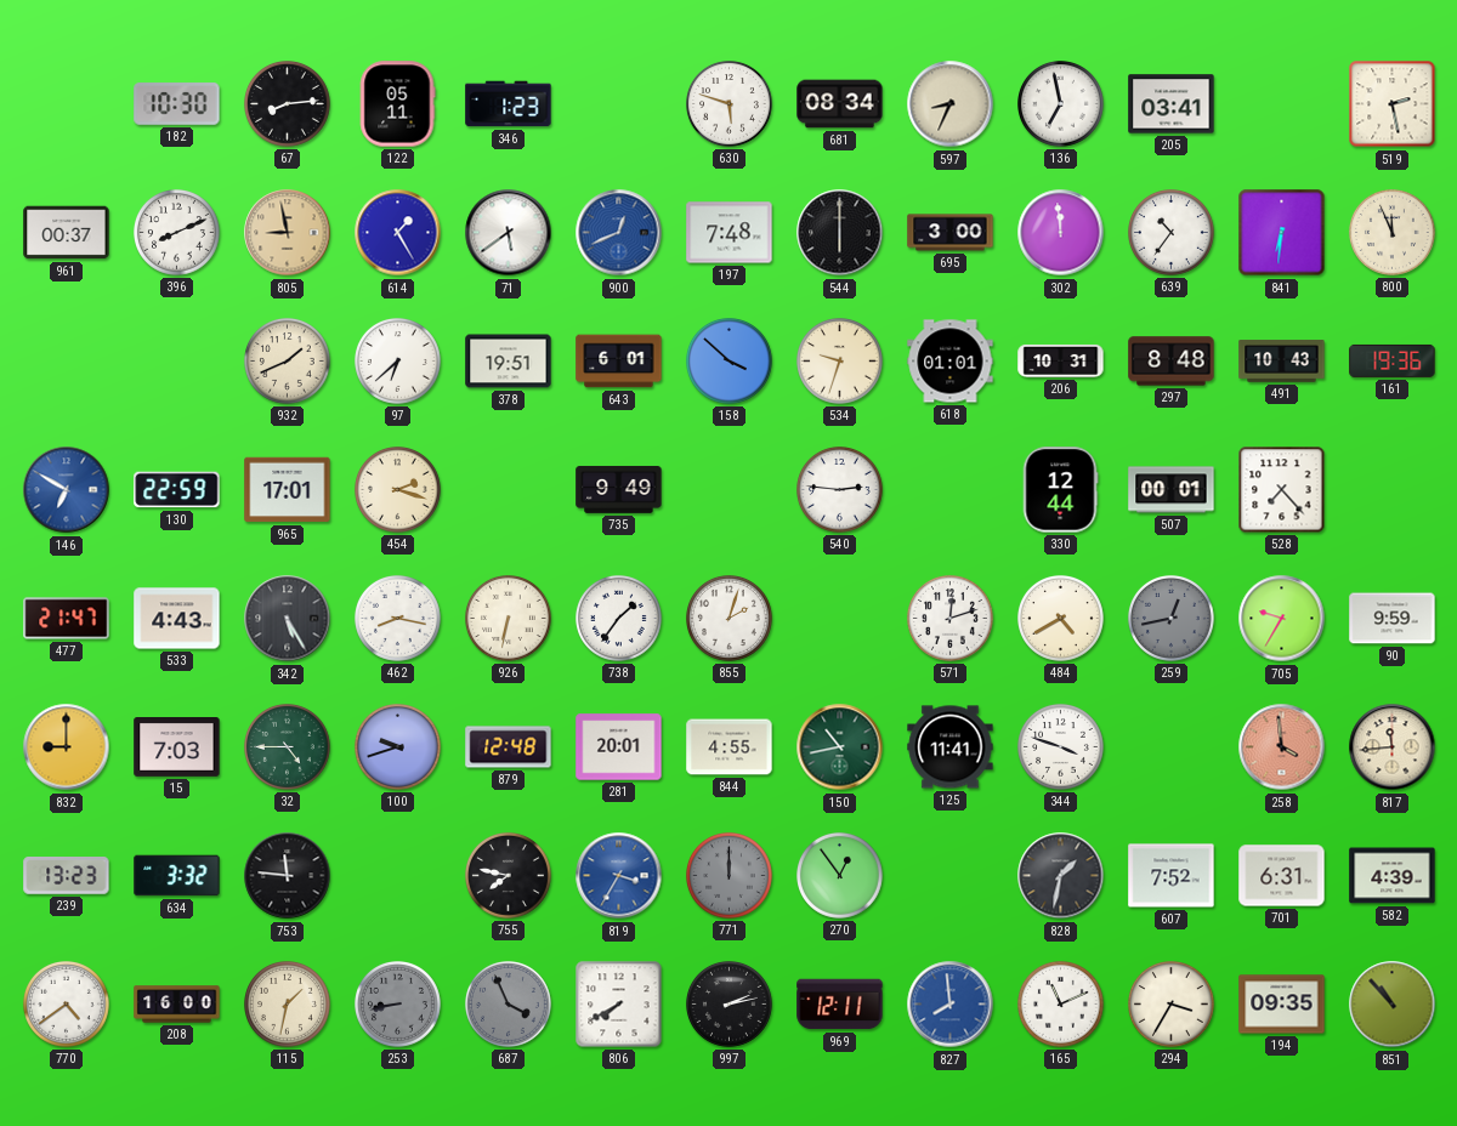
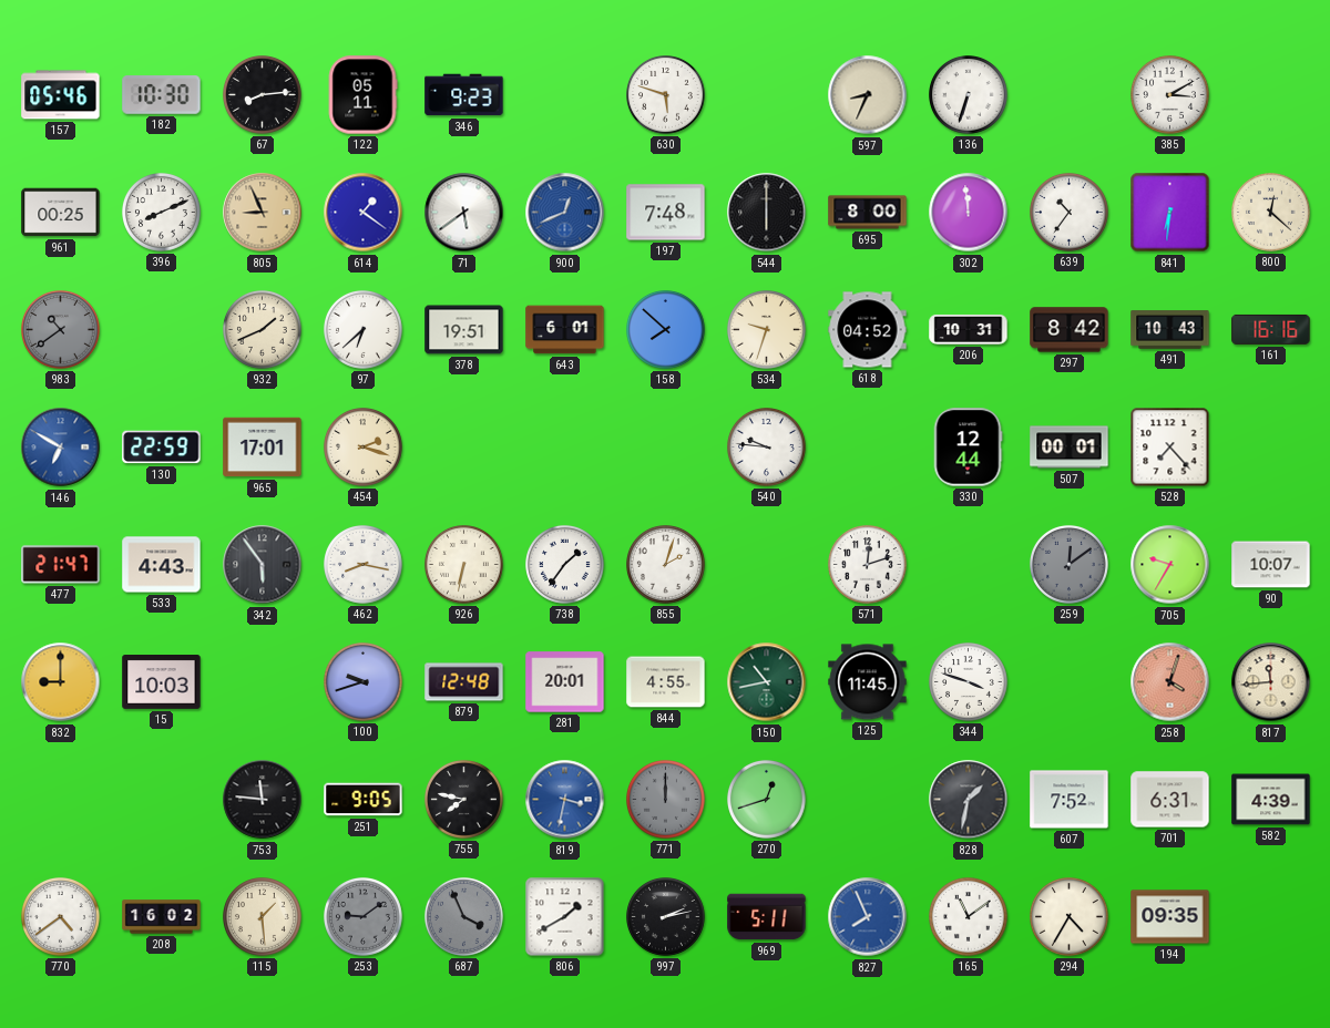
157: none -> 05:46 (61, 95)
346: 1:23 -> 9:23 (464, 95)
681: 08:34 -> none (840, 104)
136: 6:58 -> 6:33 (969, 95)
205: 03:41 -> none (1172, 104)
385: none -> 3:10 (1170, 95)
519: 2:28 -> none (1393, 104)
961: 00:37 -> 00:25 (61, 213)
805: 8:58 -> 8:56 (263, 213)
614: 1:25 -> 1:21 (364, 213)
695: 3:00 -> 8:00 (868, 213)
800: 11:56 -> 12:22 (1271, 213)
983: none -> 10:39 (61, 330)
158: 3:52 -> 7:52 (666, 330)
618: 01:01 -> 04:52 (868, 330)
297: 8:48 -> 8:42 (1070, 330)
161: 19:36 -> 16:16 (1271, 329)
735: 9:49 -> none (619, 489)
540: 2:46 -> 9:46 (767, 448)
342: 5:25 -> 5:54 (263, 565)
484: 4:40 -> none (1061, 619)
259: 12:43 -> 12:09 (1070, 565)
90: 9:59 -> 10:07 (1271, 565)
15: 7:03 -> 10:03 (162, 682)
32: 4:45 -> none (288, 747)
125: 11:41 -> 11:45 (868, 682)
258: 3:59 -> 4:03 (1170, 682)
239: 13:23 -> none (67, 876)
634: 3:32 -> none (177, 876)
251: none -> 9:05 (364, 800)
819: 3:35 -> 3:32 (565, 800)
270: 12:54 -> 12:42 (767, 800)
208: 16:00 -> 16:02 (162, 917)
115: 1:32 -> 1:29 (263, 917)
253: 8:43 -> 9:09 (364, 917)
806: 7:40 -> 1:40 (565, 917)
969: 12:11 -> 5:11 (767, 917)
827: 7:59 -> 7:56 (868, 917)
165: 11:11 -> 11:09 (969, 917)
294: 3:35 -> 4:35 (1070, 917)
851: 10:53 -> none (1393, 1005)
